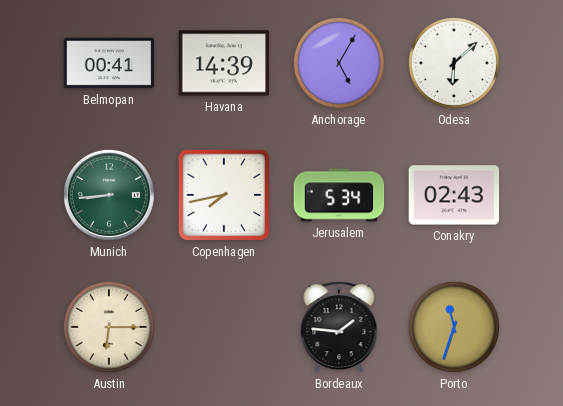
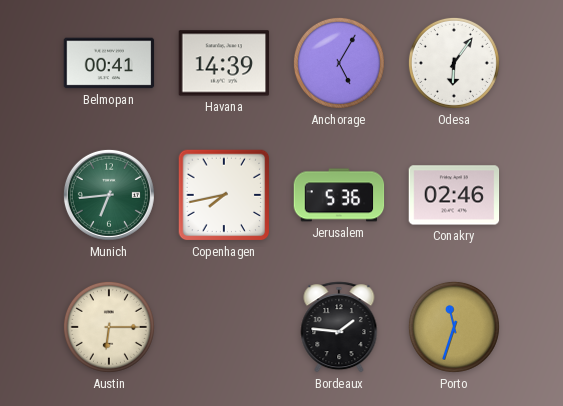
Odesa: 6:08 -> 6:06 (454, 63)
Munich: 8:44 -> 6:44 (109, 195)
Jerusalem: 5:34 -> 5:36 (339, 195)
Conakry: 02:43 -> 02:46 (454, 195)
